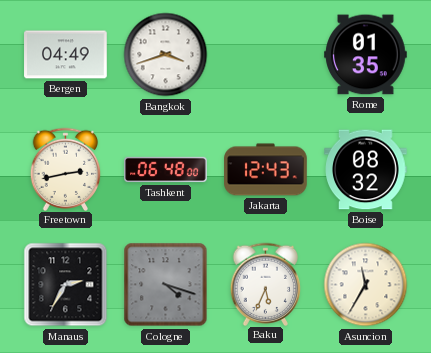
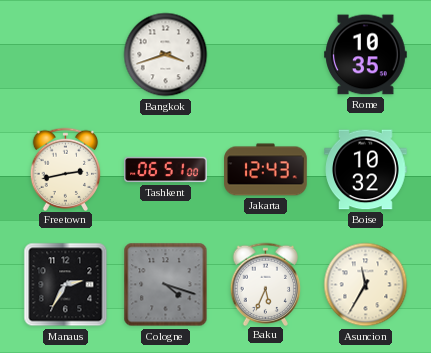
Bergen: 04:49 -> none (66, 55)
Rome: 01:35 -> 10:35 (366, 55)
Tashkent: 06:48 -> 06:51 (166, 170)
Boise: 08:32 -> 10:32 (366, 170)
